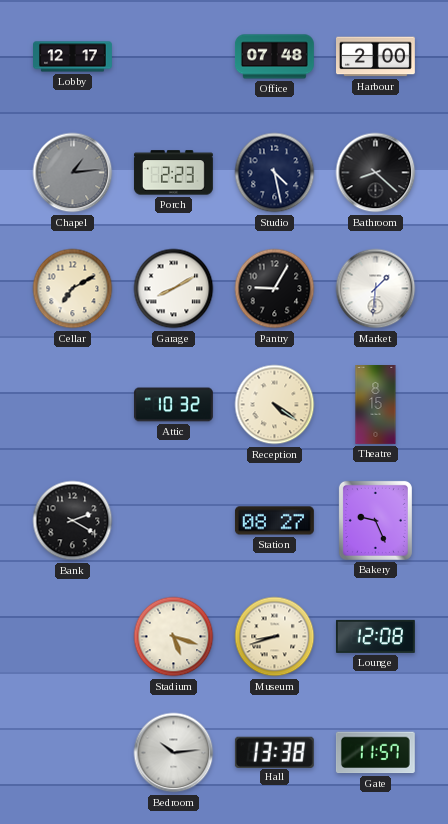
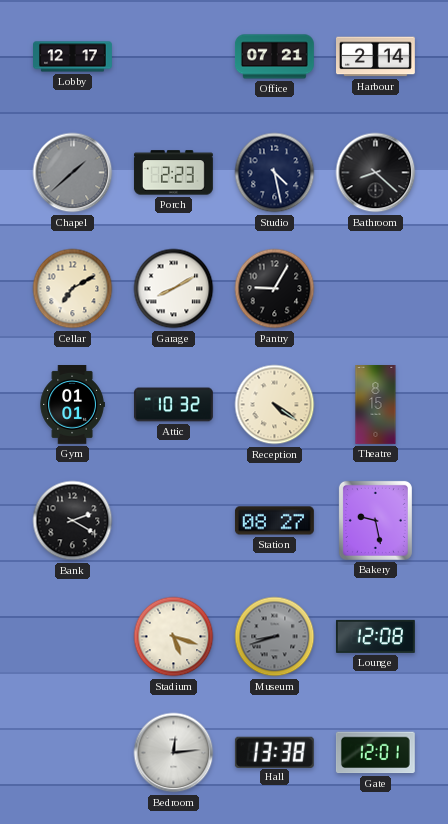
Office: 07:48 -> 07:21 (274, 57)
Harbour: 2:00 -> 2:14 (376, 57)
Chapel: 1:14 -> 1:38 (73, 173)
Market: 1:31 -> none (376, 289)
Gym: none -> 01:01 (72, 405)
Bakery: 9:26 -> 9:28 (375, 520)
Museum dial: cream -> grey (275, 637)
Bedroom: 10:14 -> 12:14 (174, 753)
Gate: 11:57 -> 12:01 (375, 753)
